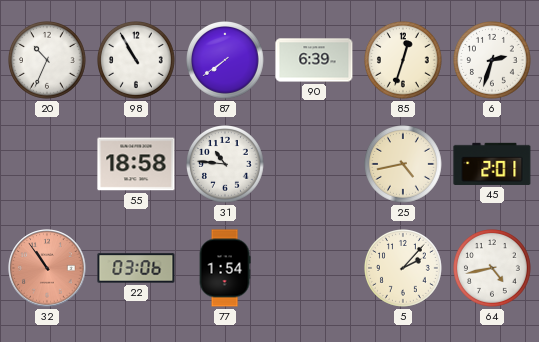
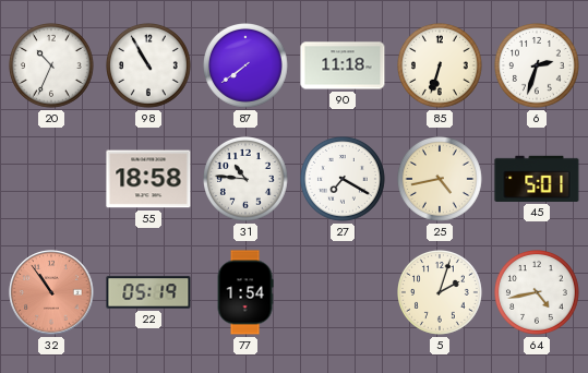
90: 6:39 -> 11:18 (343, 65)
85: 12:33 -> 6:33 (441, 67)
27: none -> 7:20 (344, 180)
45: 2:01 -> 5:01 (537, 179)
22: 03:06 -> 05:19 (148, 292)
5: 2:07 -> 2:03 (441, 293)
